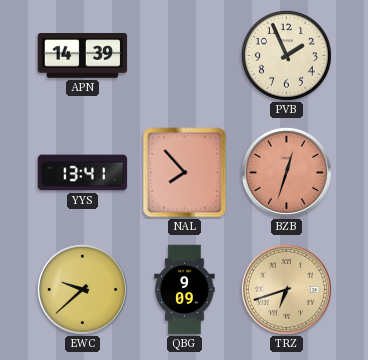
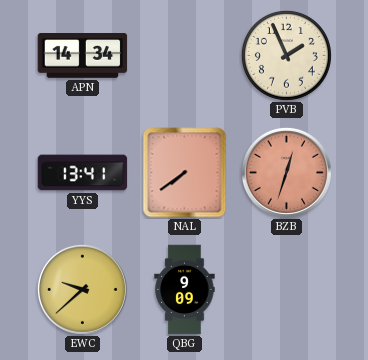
APN: 14:39 -> 14:34 (83, 56)
NAL: 7:53 -> 7:39 (185, 173)
TRZ: 6:42 -> none (286, 289)
